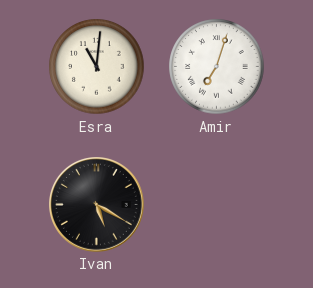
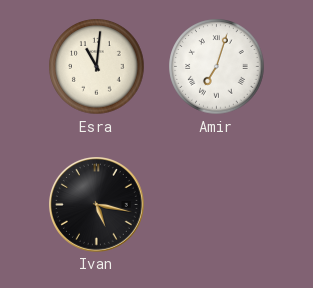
Ivan: 5:20 -> 5:17 (97, 205)
